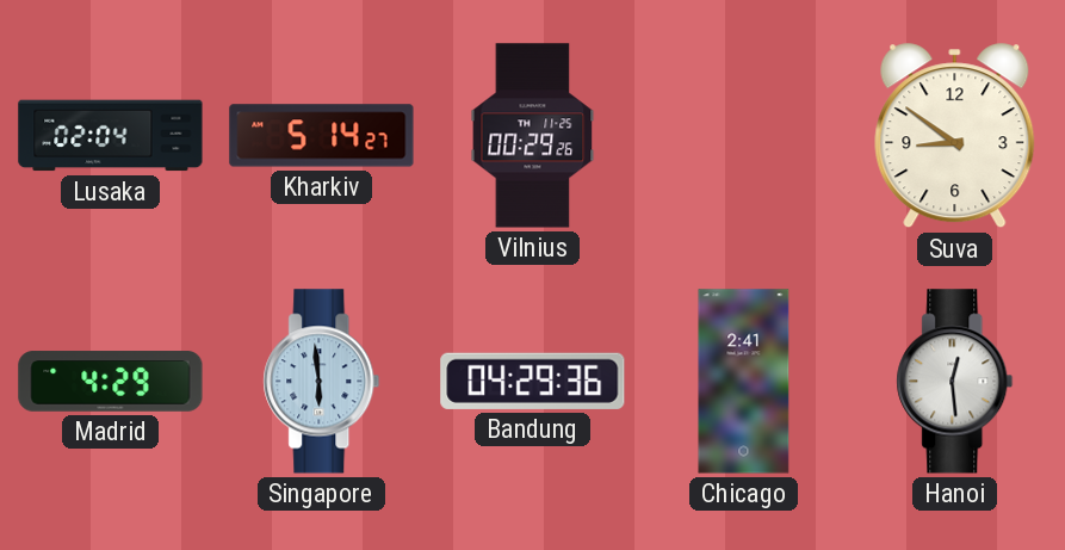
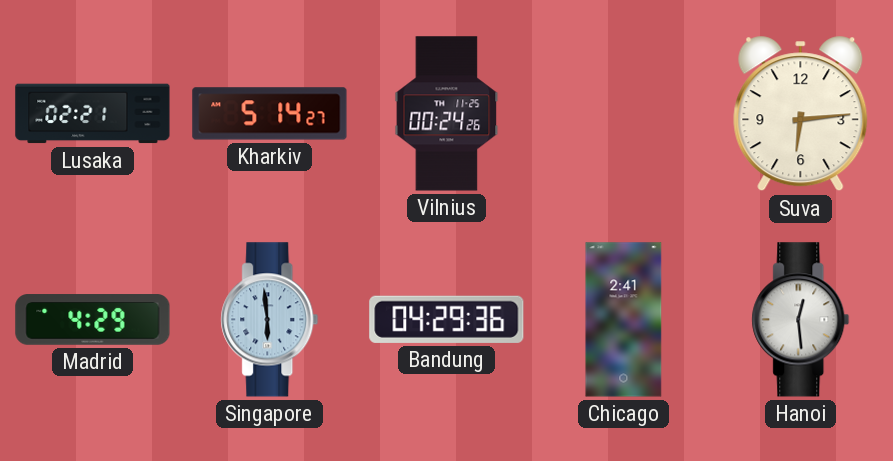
Lusaka: 02:04 -> 02:21 (93, 114)
Vilnius: 00:29 -> 00:24 (447, 114)
Suva: 8:51 -> 6:14 (801, 114)
